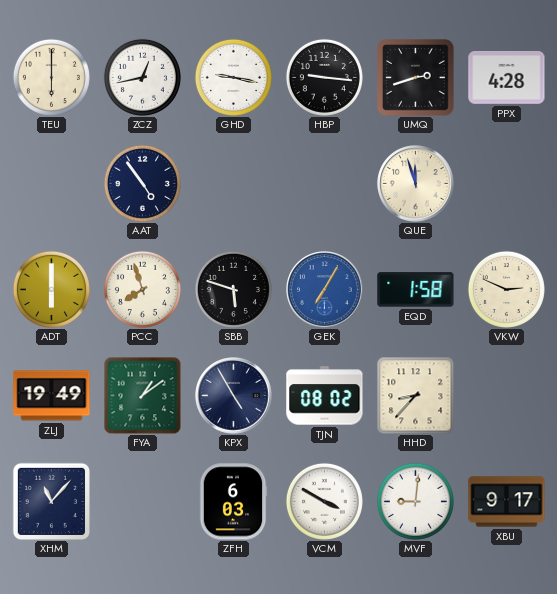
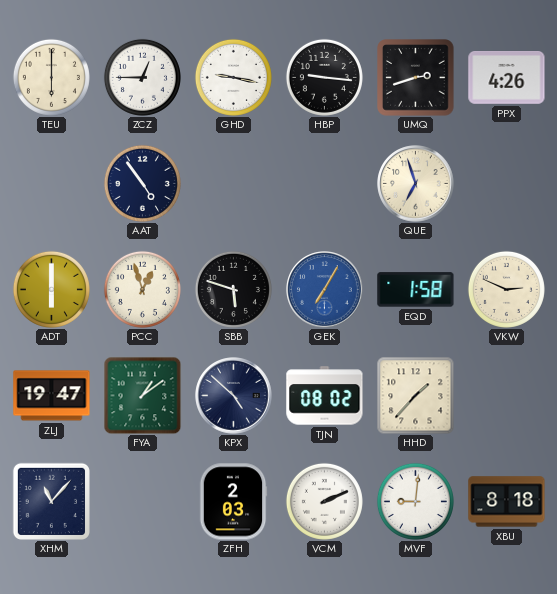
ZCZ: 12:43 -> 12:45 (142, 77)
PPX: 4:28 -> 4:26 (507, 78)
QUE: 11:57 -> 6:57 (416, 184)
PCC: 7:57 -> 12:57 (142, 289)
ZLJ: 19:49 -> 19:47 (52, 396)
KPX: 4:55 -> 4:52 (234, 396)
HHD: 8:37 -> 1:37 (415, 395)
ZFH: 6:03 -> 2:03 (233, 502)
VCM: 3:50 -> 2:11 (324, 501)
XBU: 9:17 -> 8:18 (507, 502)
